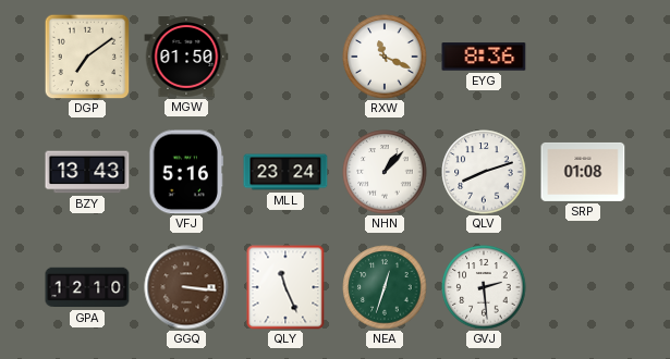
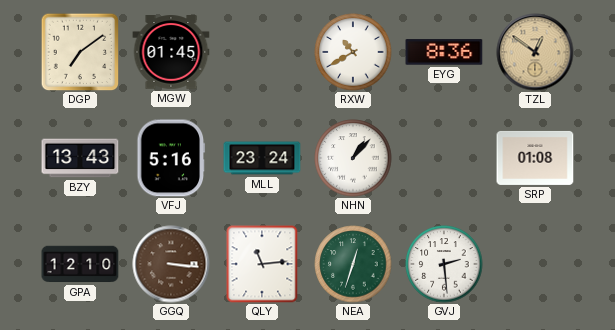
MGW: 01:50 -> 01:45 (171, 52)
RXW: 11:19 -> 10:40 (353, 52)
TZL: none -> 12:51 (535, 52)
QLV: 8:12 -> none (484, 172)
QLY: 11:26 -> 11:14 (262, 264)
